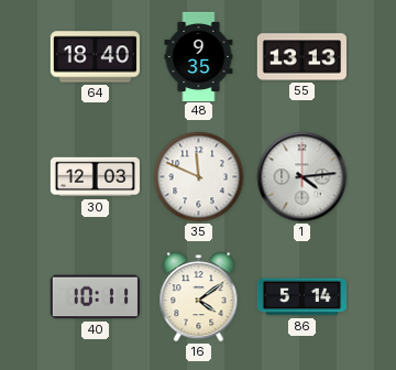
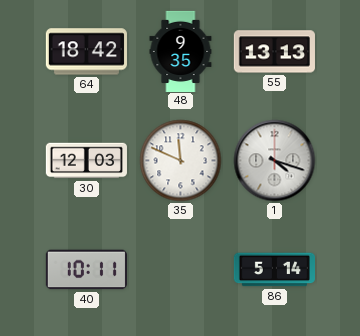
64: 18:40 -> 18:42 (86, 52)
1: 4:14 -> 4:18 (275, 161)
16: 4:09 -> none (199, 297)
